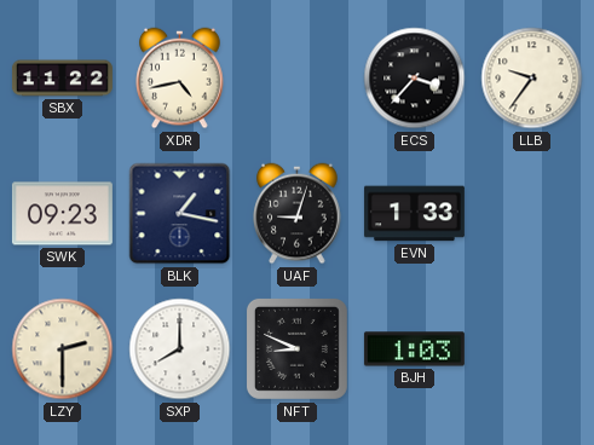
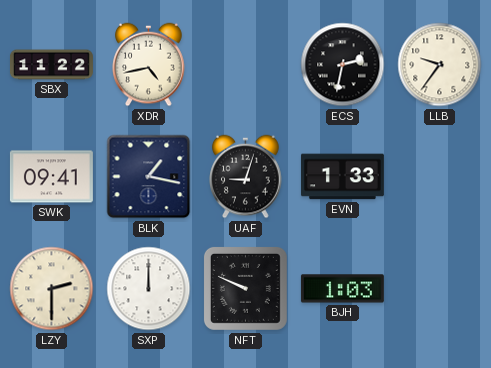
ECS: 3:37 -> 2:32 (343, 65)
SWK: 09:23 -> 09:41 (51, 177)
SXP: 8:00 -> 12:00 (149, 289)
NFT: 8:49 -> 9:49 (245, 288)
